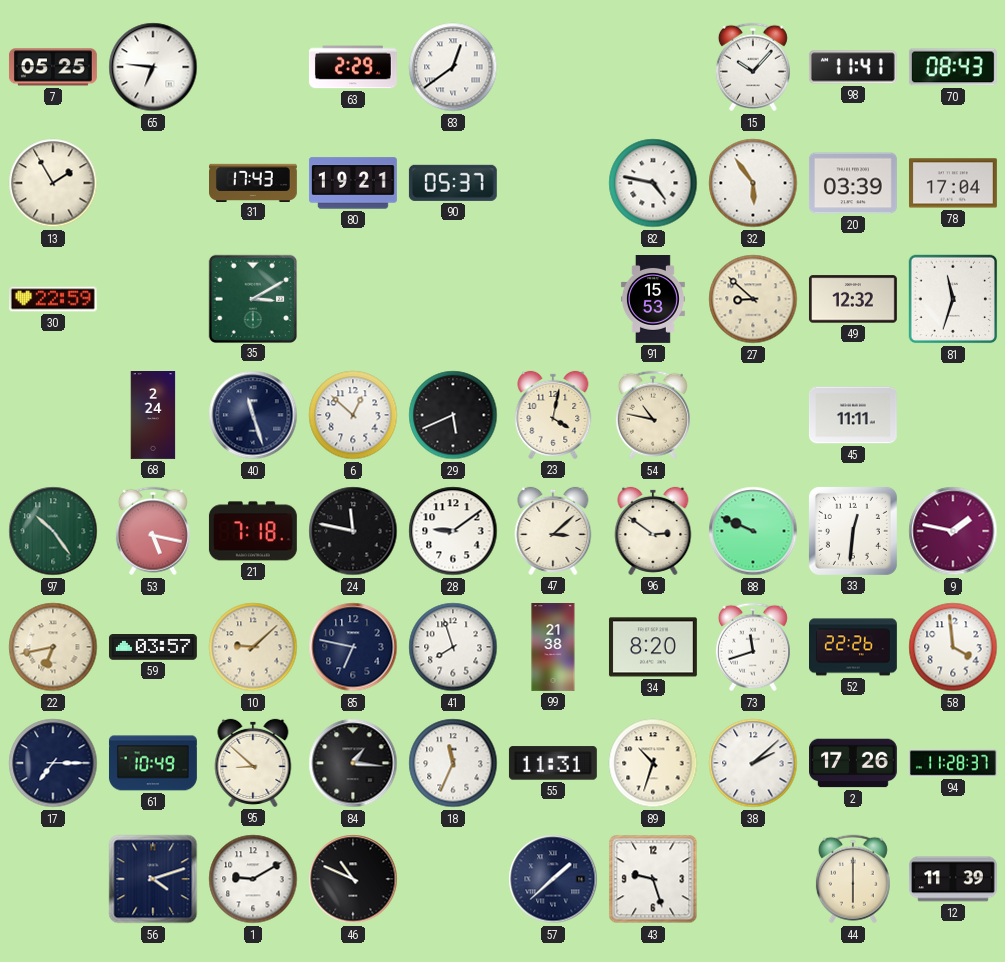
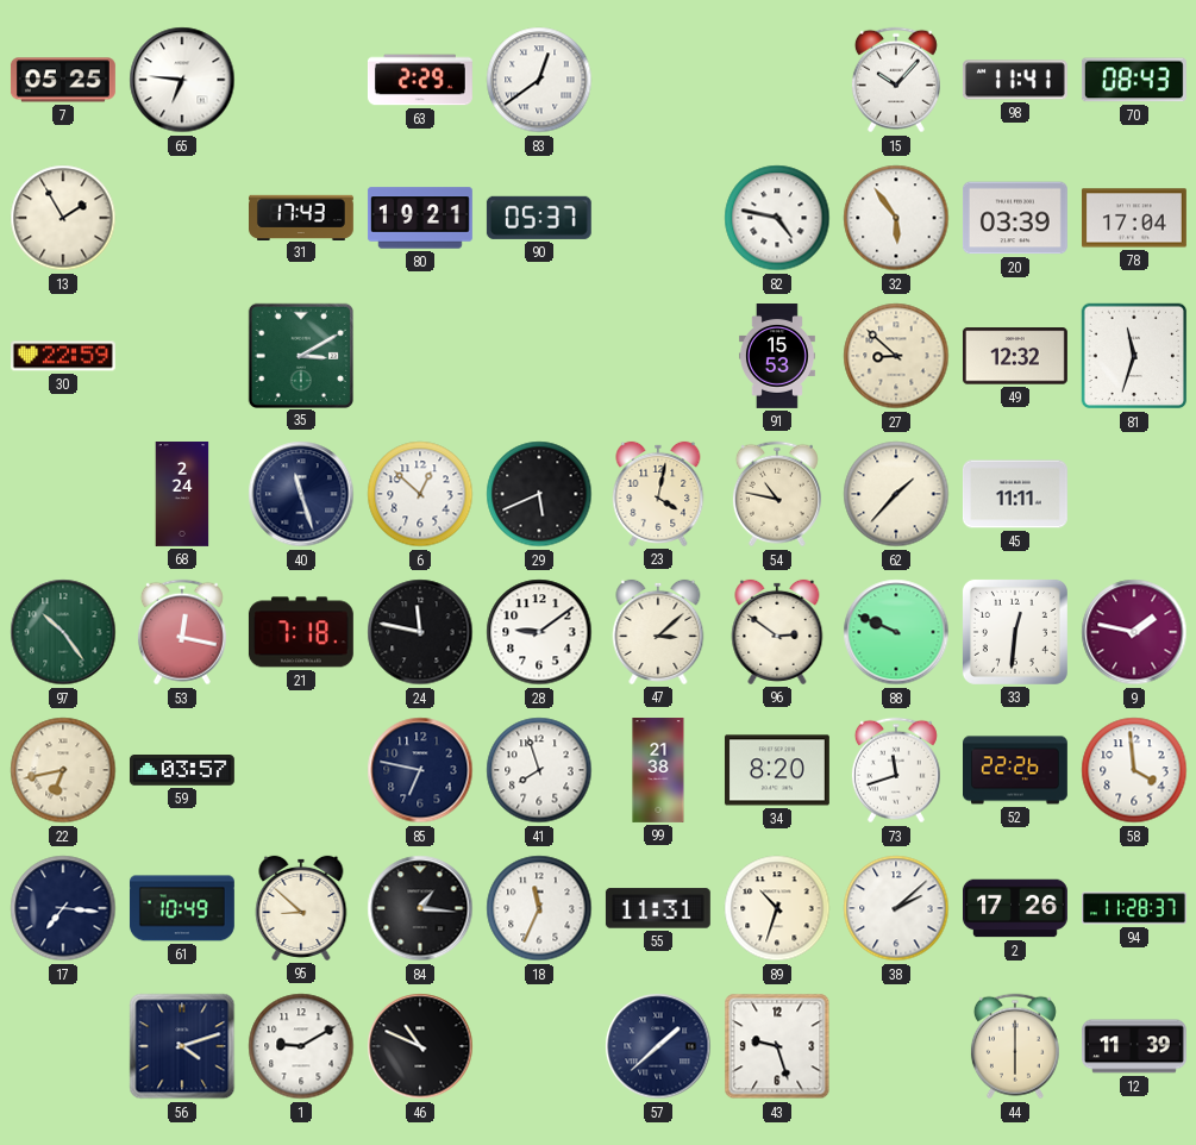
62: none -> 1:37 (896, 494)
53: 5:17 -> 12:17 (182, 632)
10: 9:08 -> none (253, 647)
17: 7:15 -> 7:16 (63, 908)
